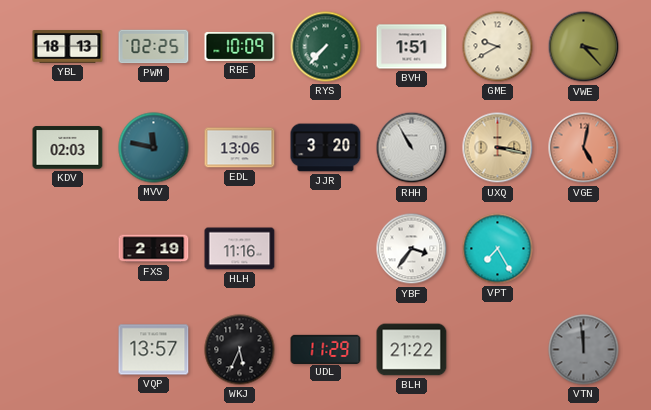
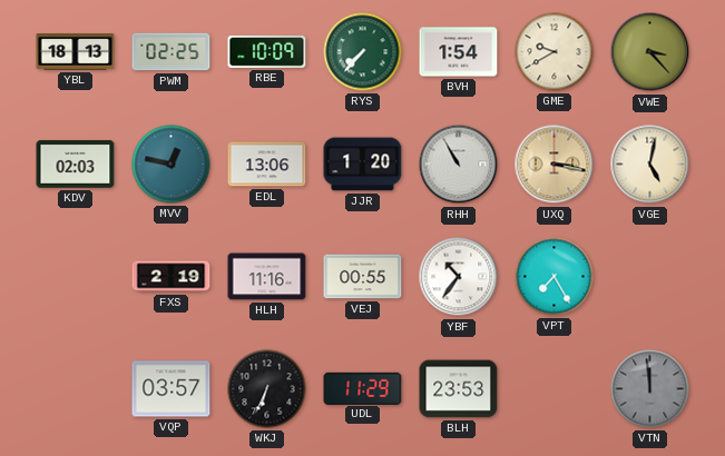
BVH: 1:51 -> 1:54 (459, 52)
MVV: 11:47 -> 12:47 (172, 165)
JJR: 3:20 -> 1:20 (363, 165)
VGE dial: salmon -> cream (650, 165)
VEJ: none -> 00:55 (363, 277)
YBF: 3:36 -> 10:36 (459, 277)
VQP: 13:57 -> 03:57 (172, 389)
WKJ: 5:34 -> 6:34 (267, 389)
BLH: 21:22 -> 23:53 (459, 389)
